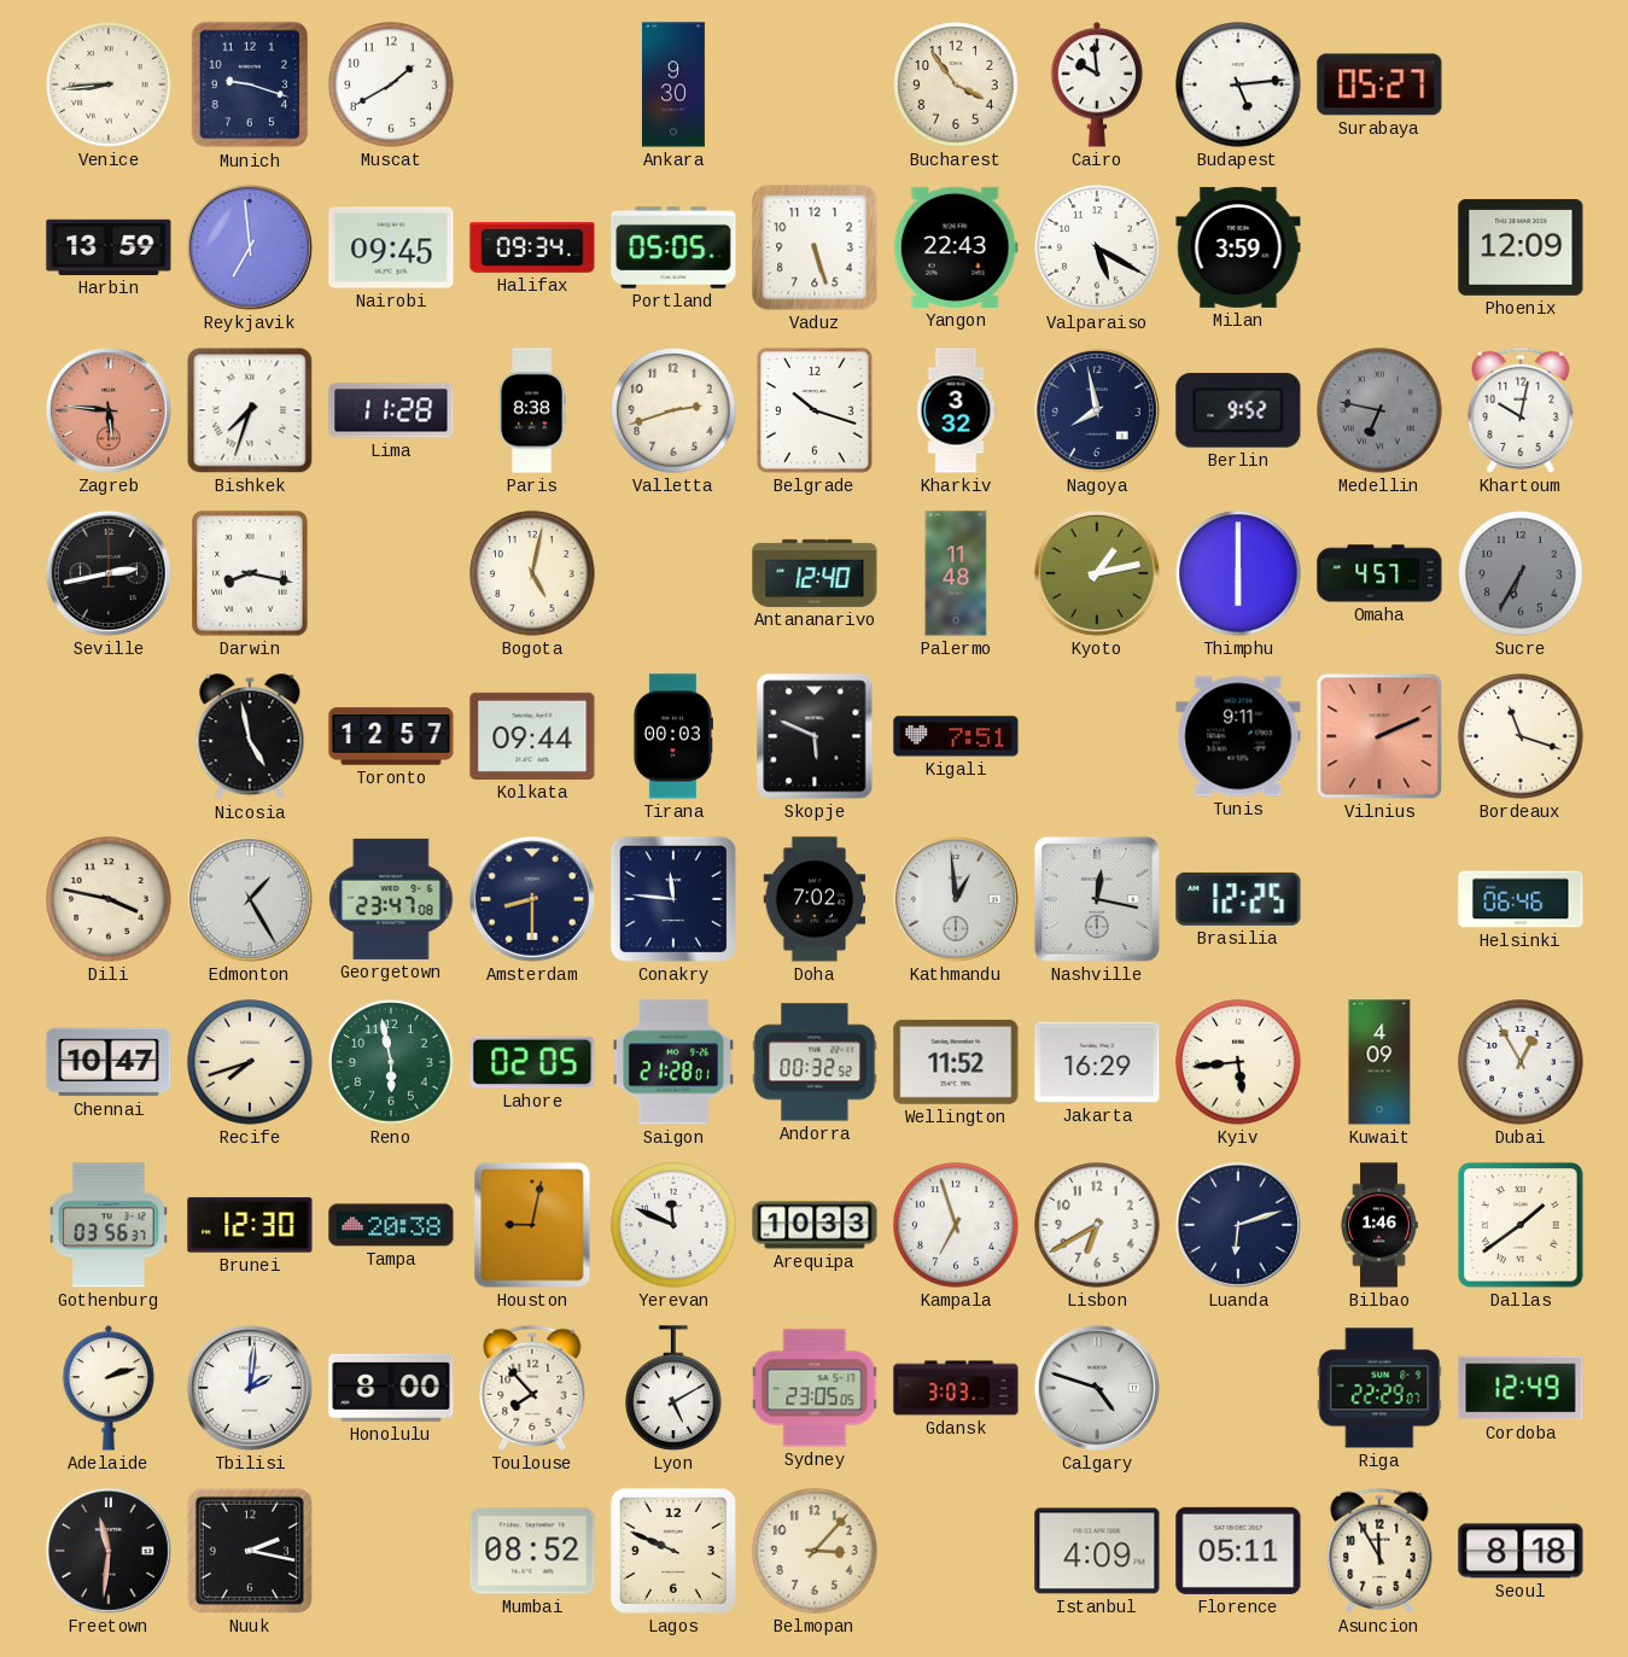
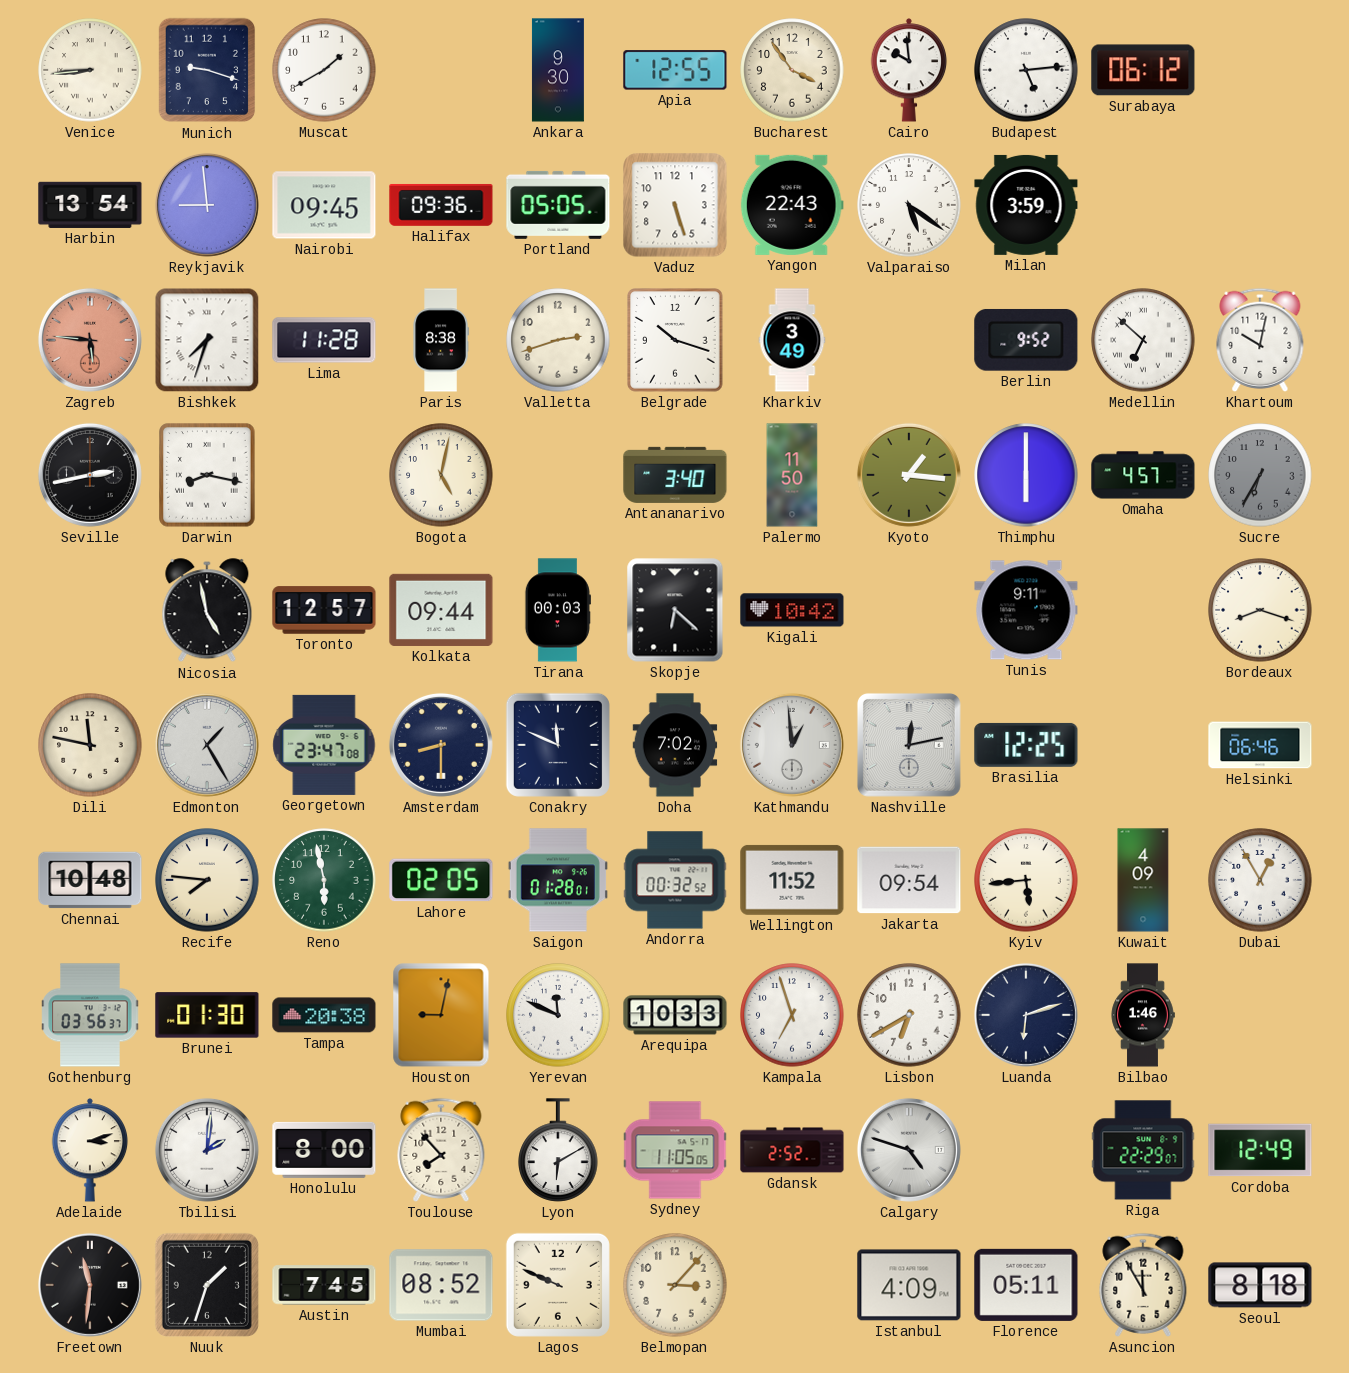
Apia: none -> 12:55 (675, 70)
Surabaya: 05:27 -> 06:12 (1143, 70)
Harbin: 13:59 -> 13:54 (90, 205)
Reykjavik: 6:59 -> 8:59 (207, 205)
Halifax: 09:34 -> 09:36 (441, 205)
Valparaiso: 5:20 -> 5:21 (909, 205)
Phoenix: 12:09 -> none (1521, 249)
Kharkiv: 3:32 -> 3:49 (792, 340)
Nagoya: 7:58 -> none (1097, 410)
Medellin: 6:47 -> 6:52 (1143, 340)
Medellin dial: grey -> white (1143, 340)
Antananarivo: 12:40 -> 3:40 (675, 475)
Palermo: 11:48 -> 11:50 (792, 475)
Kyoto: 1:13 -> 1:16 (909, 475)
Skopje: 5:49 -> 6:22 (675, 610)
Kigali: 7:51 -> 10:42 (792, 610)
Vilnius: 2:11 -> none (1379, 736)
Bordeaux: 11:18 -> 8:18 (1260, 610)
Dili: 3:47 -> 11:47 (90, 745)
Conakry: 11:46 -> 11:49 (558, 745)
Nashville: 12:17 -> 12:13 (909, 745)
Chennai: 10:47 -> 10:48 (90, 880)
Recife: 7:42 -> 7:46 (207, 880)
Saigon: 21:28 -> 01:28 (558, 880)
Jakarta: 16:29 -> 09:54 (909, 880)
Brunei: 12:30 -> 01:30 (207, 1015)
Dallas: 1:39 -> none (1521, 1225)
Adelaide: 2:12 -> 3:12 (90, 1150)
Lyon: 5:10 -> 6:10 (558, 1150)
Sydney: 23:05 -> 11:05 (675, 1150)
Gdansk: 3:03 -> 2:52 (792, 1150)
Nuuk: 2:17 -> 1:33 (207, 1285)
Austin: none -> 7:45 (324, 1285)
